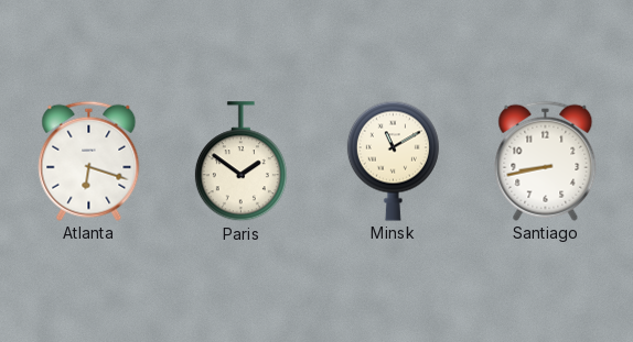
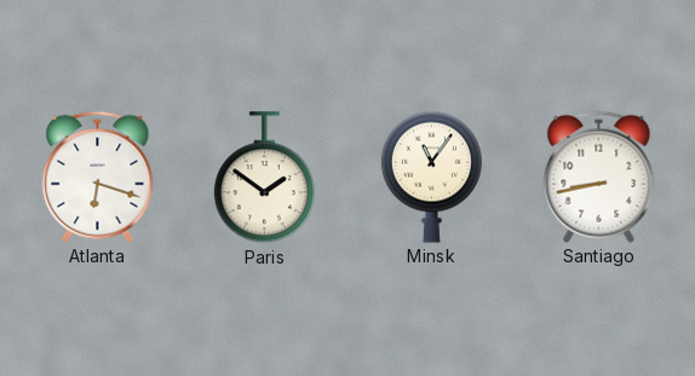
Minsk: 11:10 -> 11:06 (431, 177)
